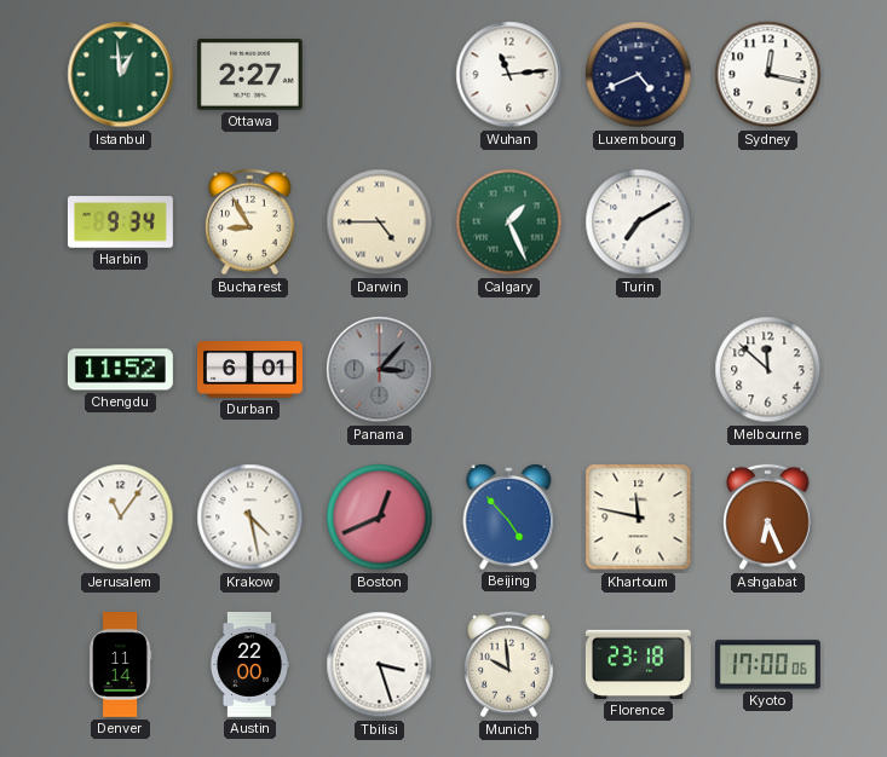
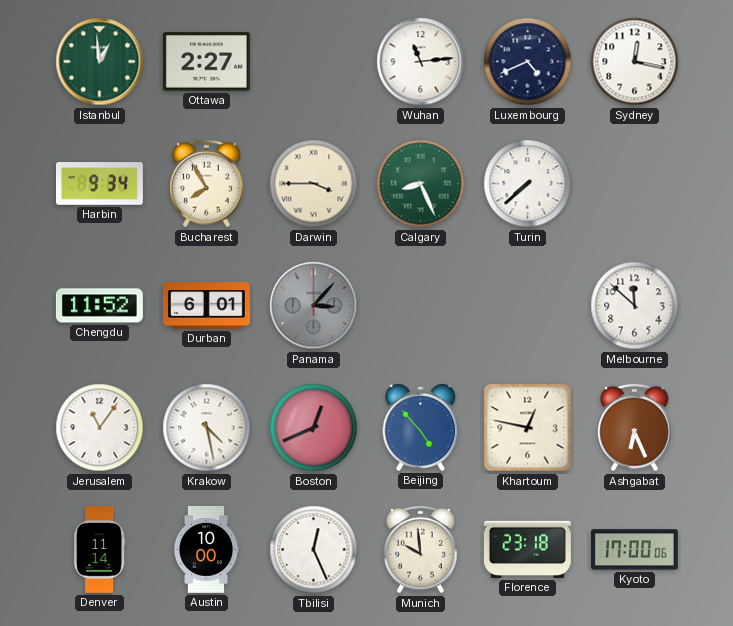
Bucharest: 8:55 -> 7:55 (207, 184)
Darwin: 4:45 -> 3:45 (314, 184)
Calgary: 1:26 -> 8:26 (421, 184)
Turin: 7:10 -> 7:38 (528, 184)
Khartoum: 11:47 -> 12:47 (528, 428)
Austin: 22:00 -> 10:00 (205, 549)
Tbilisi: 3:27 -> 12:26 (314, 550)
